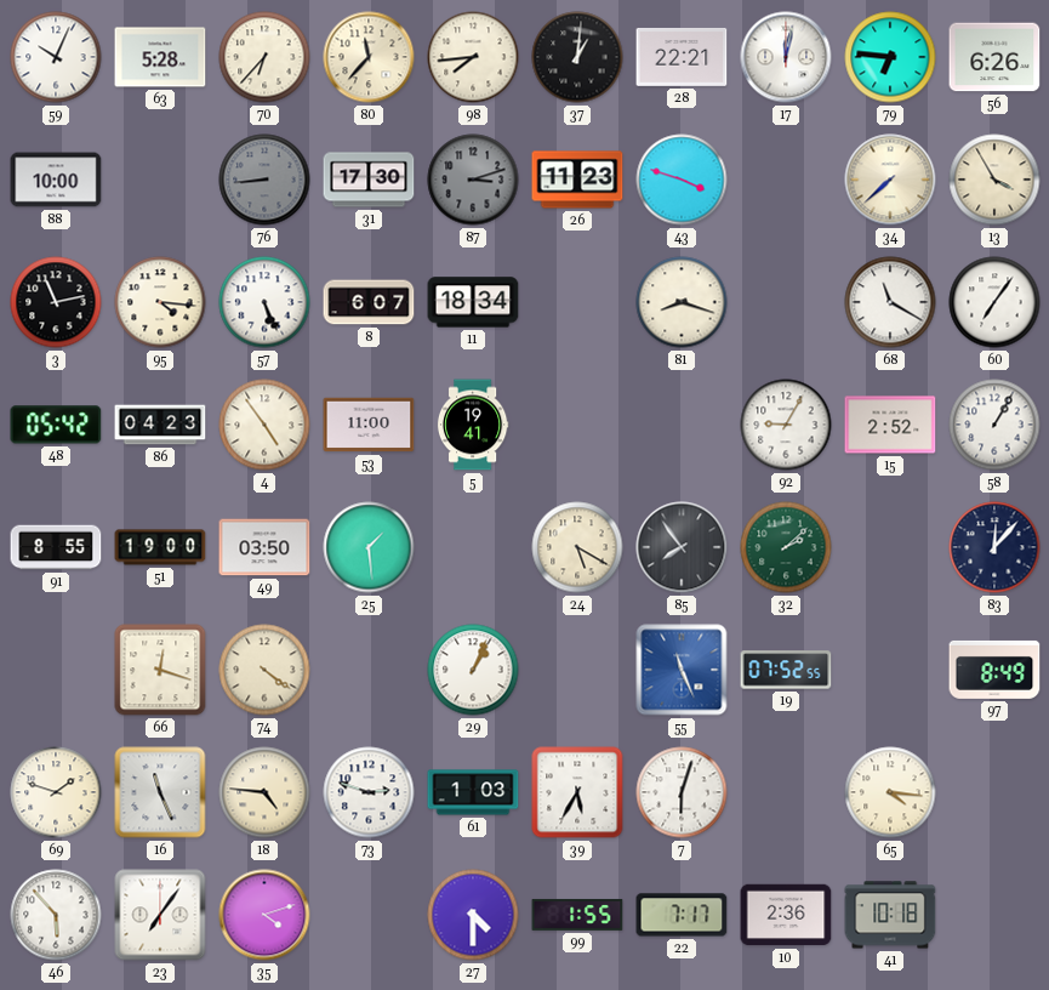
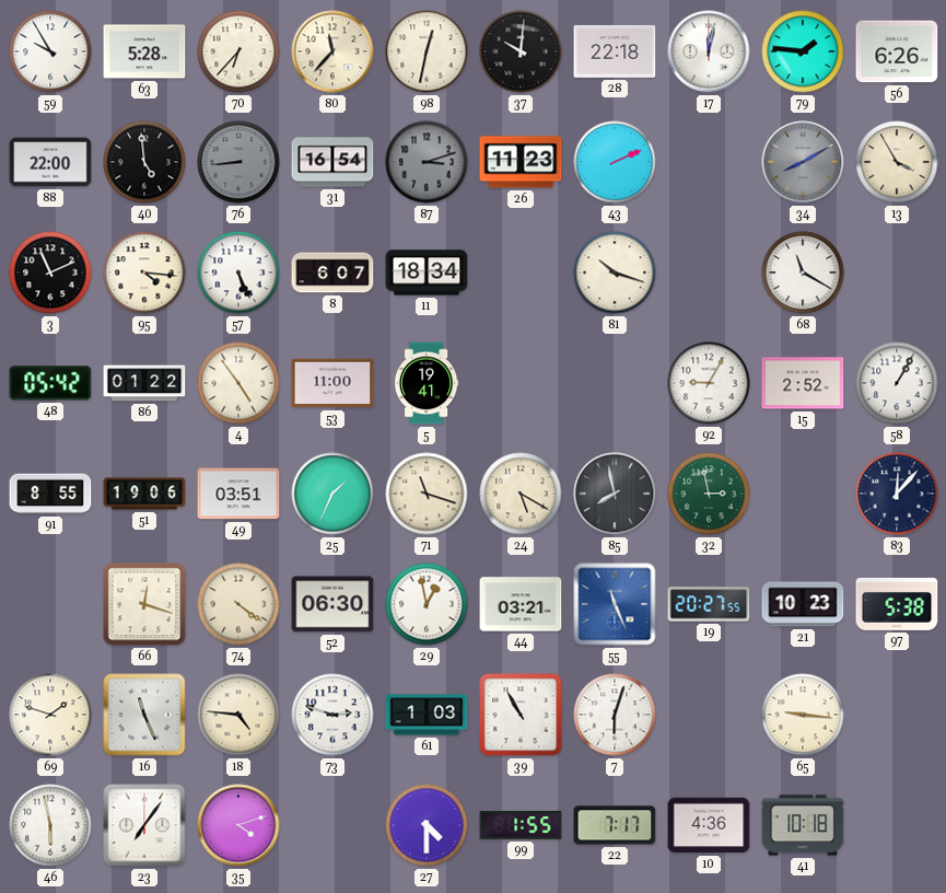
59: 10:04 -> 9:55 (50, 51)
98: 7:44 -> 12:32 (427, 51)
37: 1:01 -> 10:01 (521, 51)
28: 22:21 -> 22:18 (615, 51)
79: 6:46 -> 1:46 (803, 51)
88: 10:00 -> 22:00 (50, 162)
40: none -> 4:59 (144, 162)
31: 17:30 -> 16:54 (332, 162)
43: 3:48 -> 2:11 (615, 162)
34: 7:38 -> 8:10 (803, 162)
34 dial: cream -> grey (803, 162)
3: 11:13 -> 11:11 (50, 272)
81: 8:18 -> 10:18 (615, 272)
60: 7:06 -> none (994, 302)
86: 04:23 -> 01:22 (144, 383)
51: 19:00 -> 19:06 (144, 494)
49: 03:50 -> 03:51 (238, 494)
25: 1:29 -> 1:34 (332, 494)
71: none -> 11:18 (427, 494)
85: 7:54 -> 7:58 (615, 494)
32: 2:08 -> 2:58 (709, 494)
52: none -> 06:30 (332, 604)
29: 1:04 -> 12:58 (427, 604)
44: none -> 03:21 (521, 604)
19: 07:52 -> 20:27 (709, 604)
21: none -> 10:23 (803, 604)
97: 8:49 -> 5:38 (897, 604)
39: 5:35 -> 10:55 (521, 715)
65: 4:16 -> 9:16 (803, 715)
46: 5:53 -> 5:58 (50, 825)
10: 2:36 -> 4:36 (709, 825)
